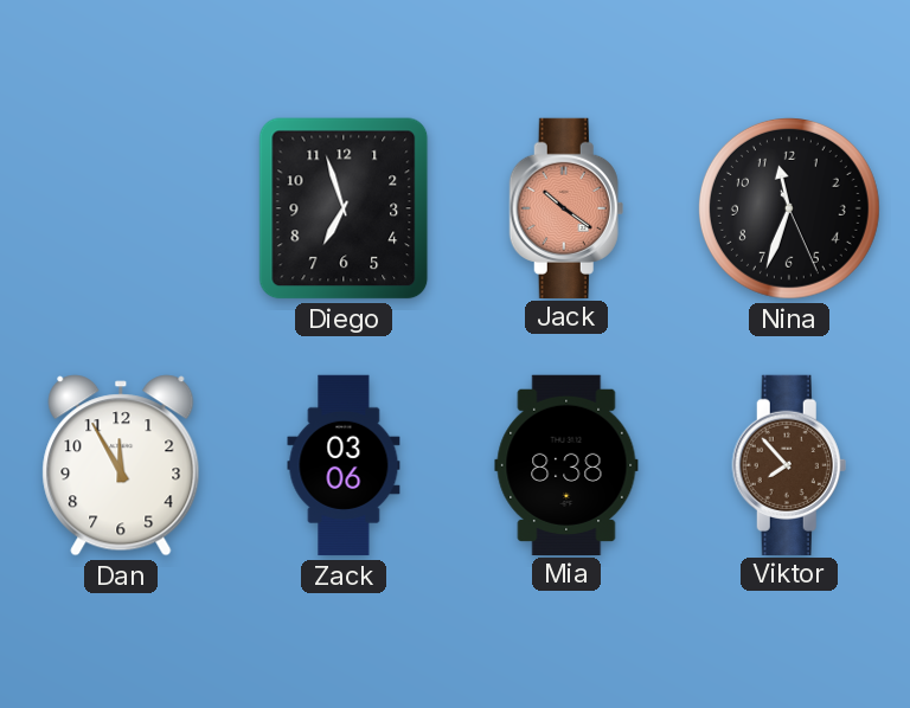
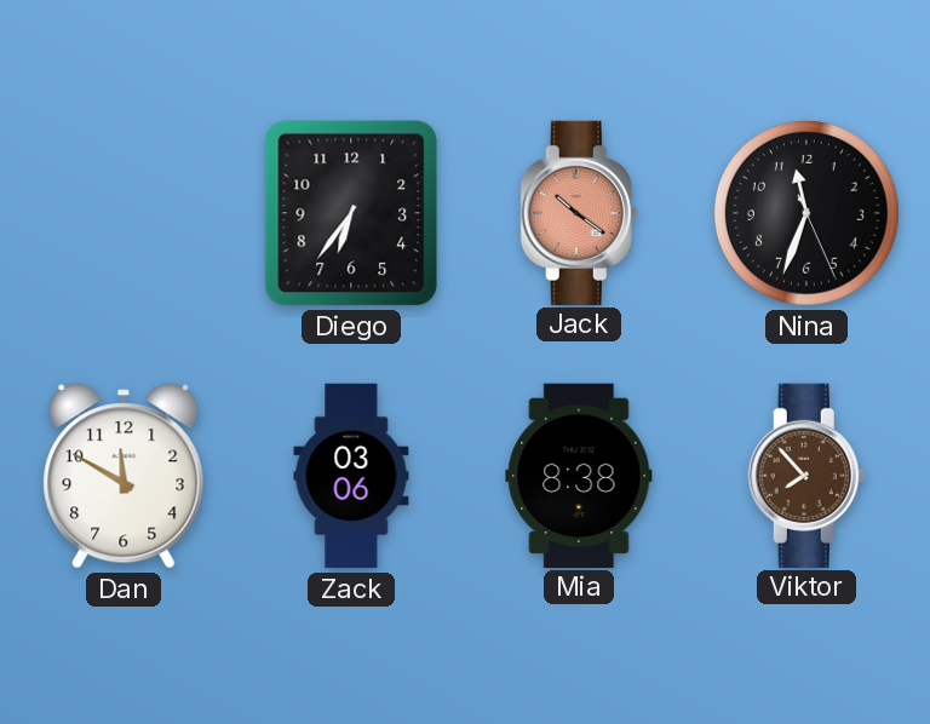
Diego: 6:57 -> 6:36 (351, 213)
Dan: 11:55 -> 11:50 (124, 476)
